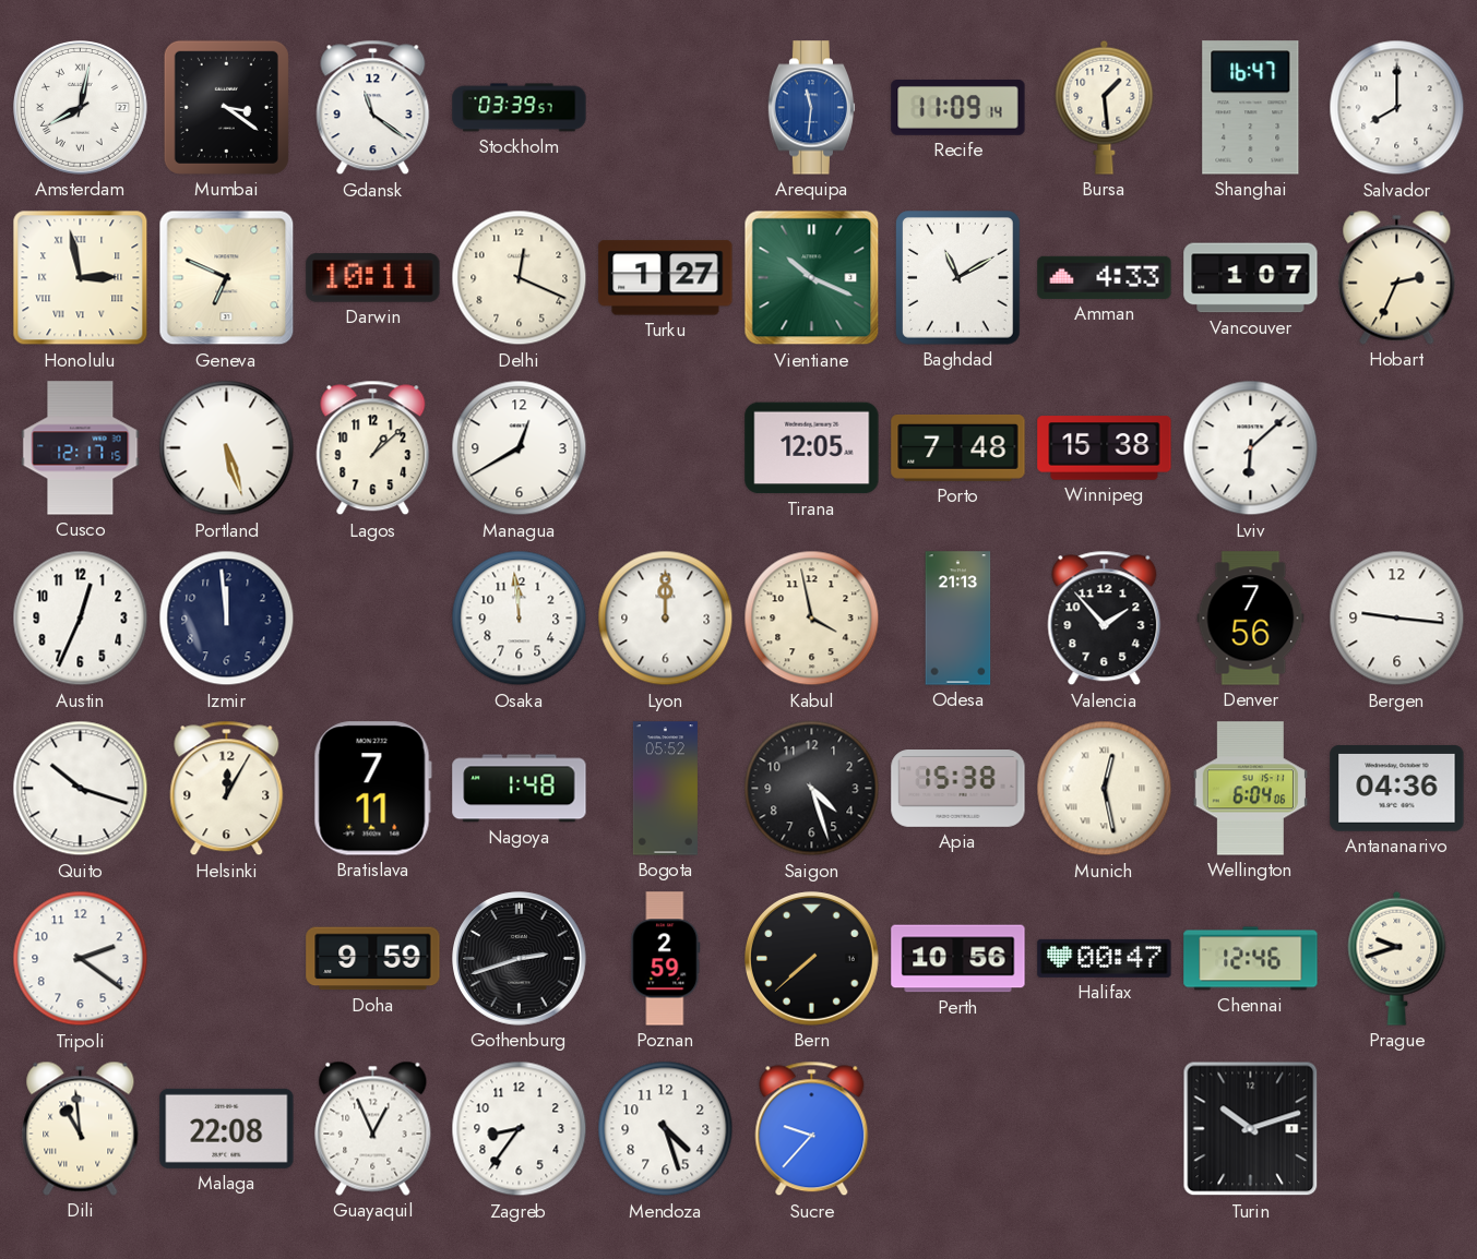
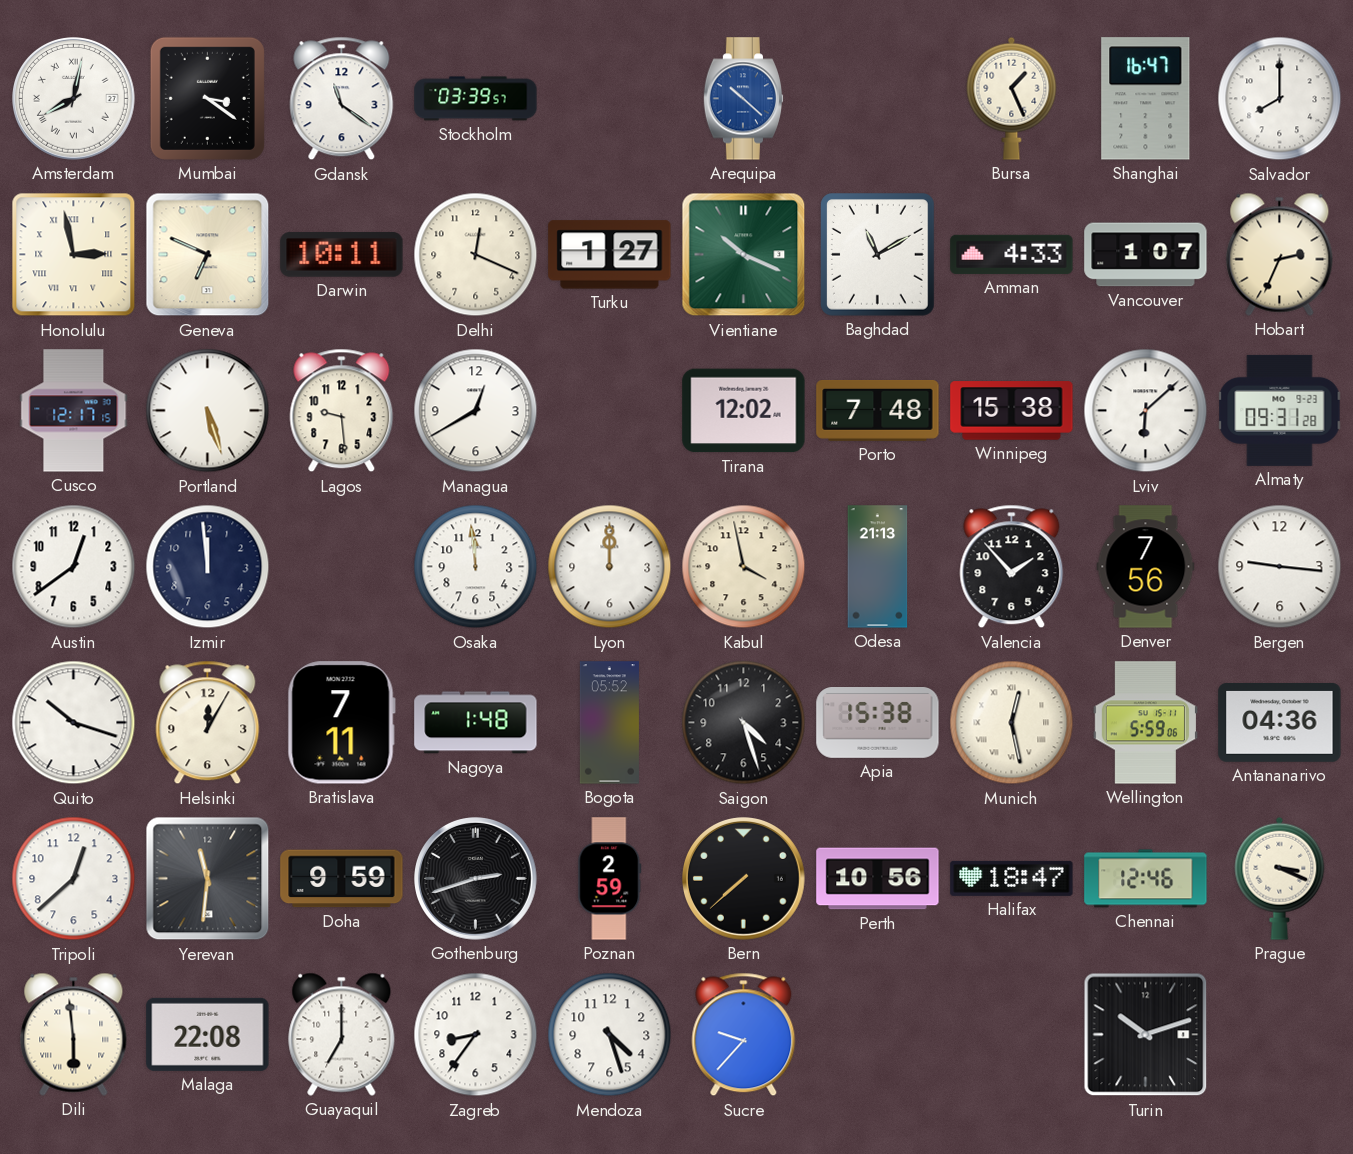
Arequipa: 11:31 -> 10:22 (744, 99)
Recife: 11:09 -> none (958, 108)
Bursa: 1:29 -> 1:26 (1012, 98)
Lagos: 1:08 -> 9:29 (342, 411)
Tirana: 12:05 -> 12:02 (744, 411)
Almaty: none -> 09:31 (1280, 410)
Austin: 12:34 -> 12:39 (74, 567)
Wellington: 6:04 -> 5:59 (1145, 723)
Tripoli: 2:21 -> 12:38 (74, 879)
Yerevan: none -> 11:31 (208, 879)
Halifax: 00:47 -> 18:47 (1012, 878)
Prague: 9:42 -> 3:19 (1280, 878)
Dili: 10:59 -> 5:59 (74, 1034)
Guayaquil: 12:56 -> 7:00 (342, 1034)
